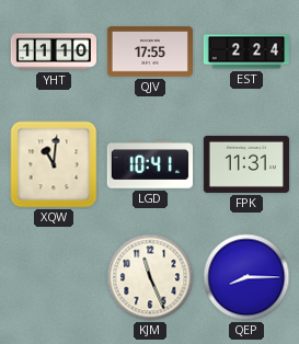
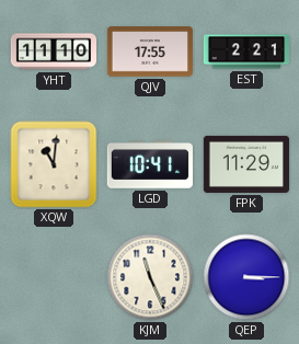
EST: 2:24 -> 2:21 (245, 51)
FPK: 11:31 -> 11:29 (245, 164)
QEP: 8:15 -> 3:15 (246, 277)
